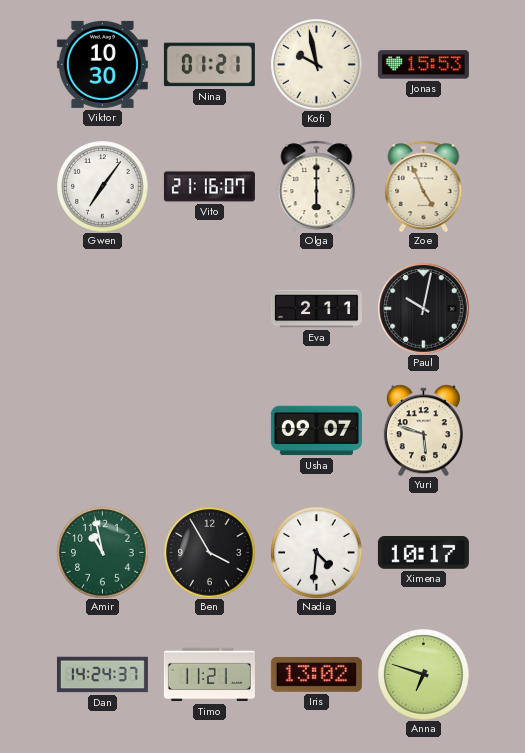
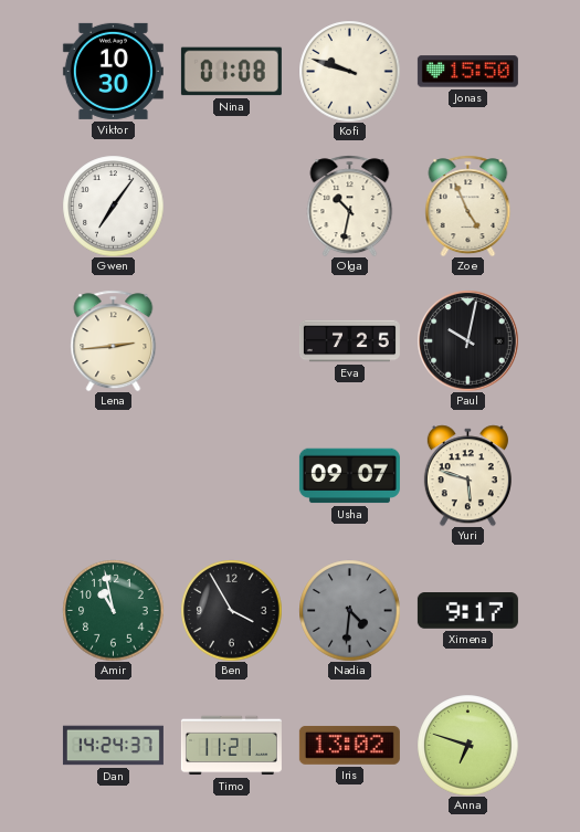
Nina: 01:21 -> 01:08 (231, 72)
Kofi: 9:58 -> 9:48 (349, 71)
Jonas: 15:53 -> 15:50 (467, 72)
Vito: 21:16 -> none (209, 187)
Olga: 6:00 -> 10:32 (350, 206)
Lena: none -> 2:44 (114, 340)
Eva: 2:11 -> 7:25 (349, 341)
Nadia dial: white -> grey (349, 610)
Ximena: 10:17 -> 9:17 (467, 611)
